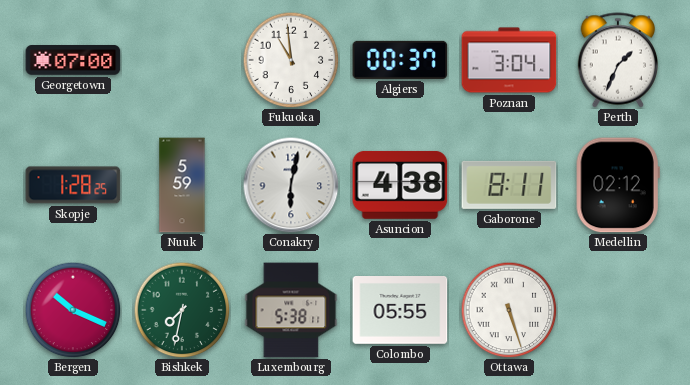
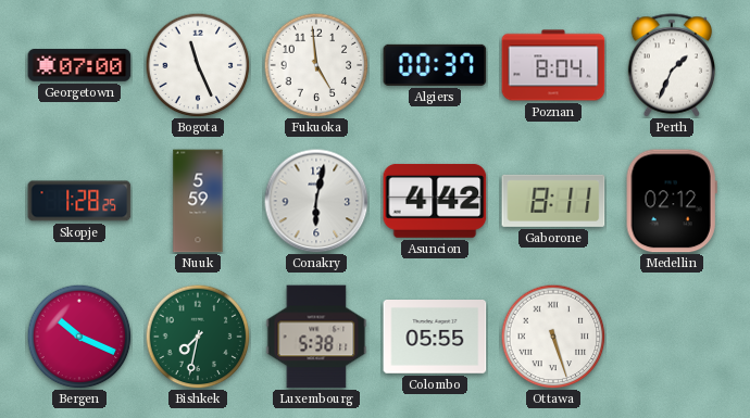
Bogota: none -> 11:26 (198, 65)
Fukuoka: 10:59 -> 4:59 (316, 65)
Poznan: 3:04 -> 8:04 (553, 65)
Asuncion: 4:38 -> 4:42 (435, 201)
